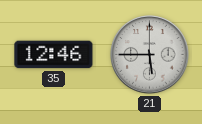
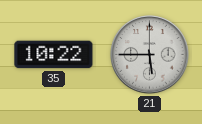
35: 12:46 -> 10:22 (54, 55)
